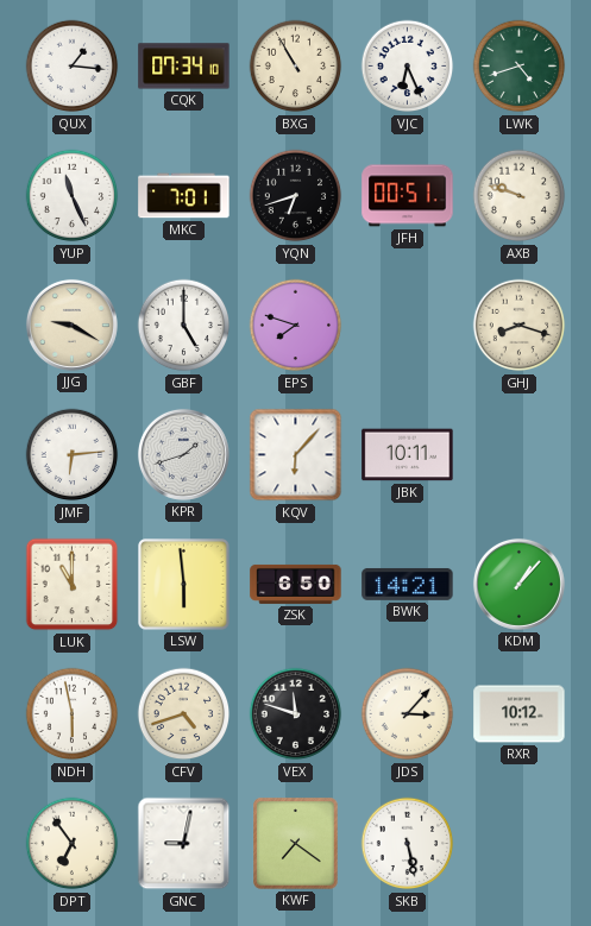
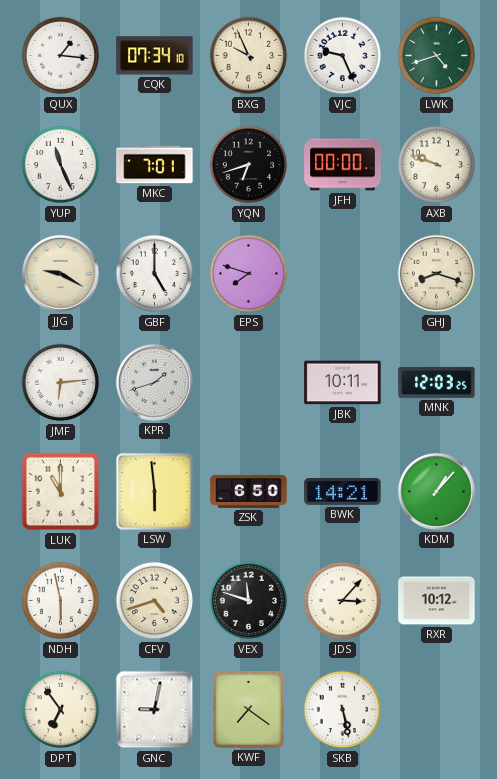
BXG: 10:55 -> 9:56 (249, 56)
VJC: 6:26 -> 9:26 (343, 56)
JFH: 00:51 -> 00:00 (343, 165)
KQV: 6:07 -> none (296, 455)
MNK: none -> 12:03 (437, 382)
